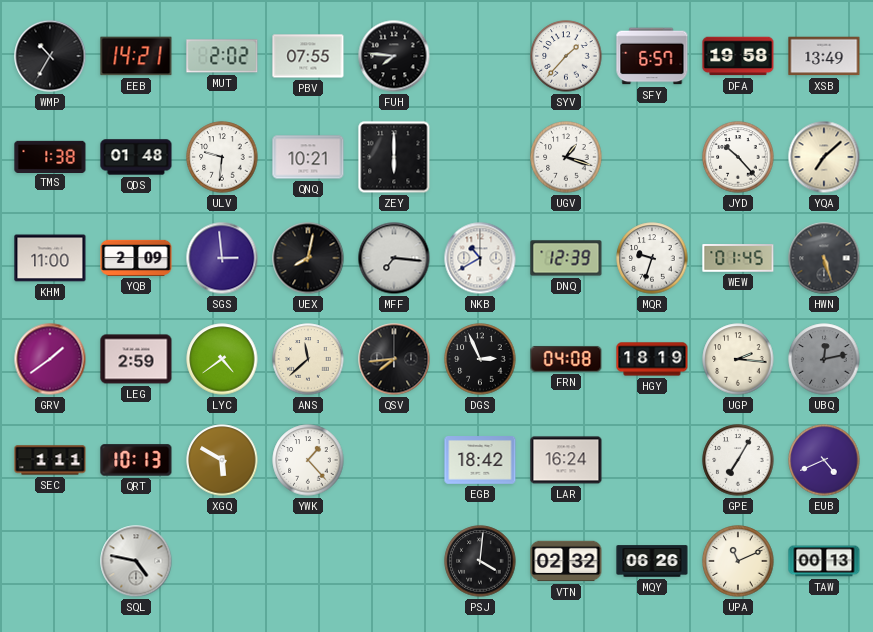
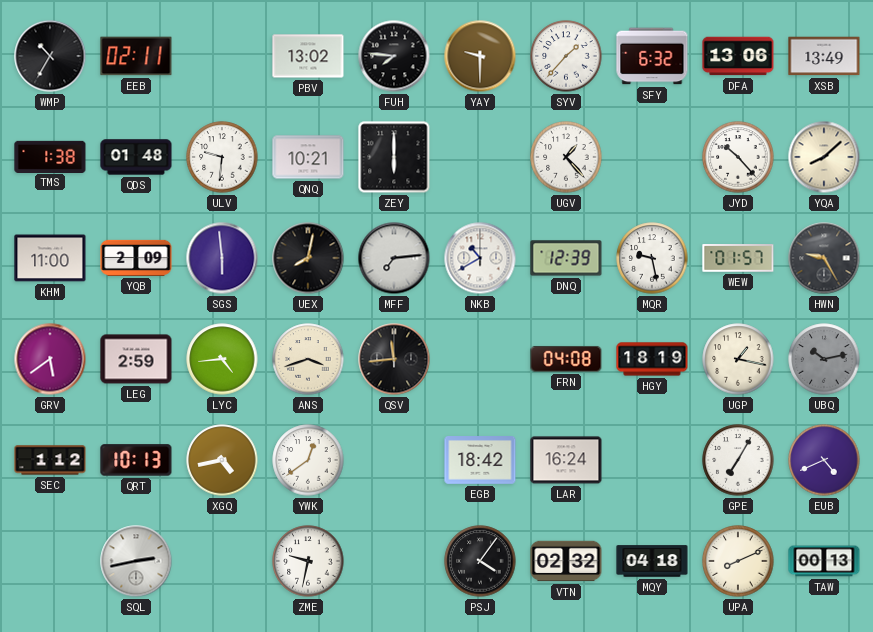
EEB: 14:21 -> 02:11 (136, 56)
MUT: 2:02 -> none (222, 56)
PBV: 07:55 -> 13:02 (308, 56)
YAY: none -> 9:30 (480, 56)
SFY: 6:57 -> 6:32 (652, 56)
DFA: 19:58 -> 13:06 (738, 56)
UGV: 1:18 -> 1:23 (566, 157)
YQA: 7:08 -> 8:08 (824, 157)
SGS: 2:59 -> 5:59 (222, 258)
MFF: 7:16 -> 7:14 (394, 258)
MQR: 9:33 -> 9:28 (652, 258)
WEW: 01:45 -> 01:57 (738, 258)
HWN: 5:27 -> 9:25 (824, 258)
GRV: 1:39 -> 5:39 (50, 359)
LYC: 4:39 -> 4:44 (222, 359)
ANS: 11:38 -> 3:42 (308, 359)
QSV: 7:44 -> 11:44 (394, 359)
DGS: 2:56 -> none (480, 359)
UGP: 2:16 -> 1:17 (738, 359)
UBQ: 12:13 -> 10:13 (824, 359)
SEC: 1:11 -> 1:12 (50, 460)
XGQ: 5:50 -> 4:43 (222, 460)
YWK: 1:23 -> 12:39 (308, 460)
SQL: 4:47 -> 2:43 (136, 561)
ZME: none -> 9:32 (308, 561)
PSJ: 4:01 -> 4:06 (480, 561)
MQY: 06:26 -> 04:18 (652, 561)
UPA: 11:11 -> 8:11 (738, 561)
